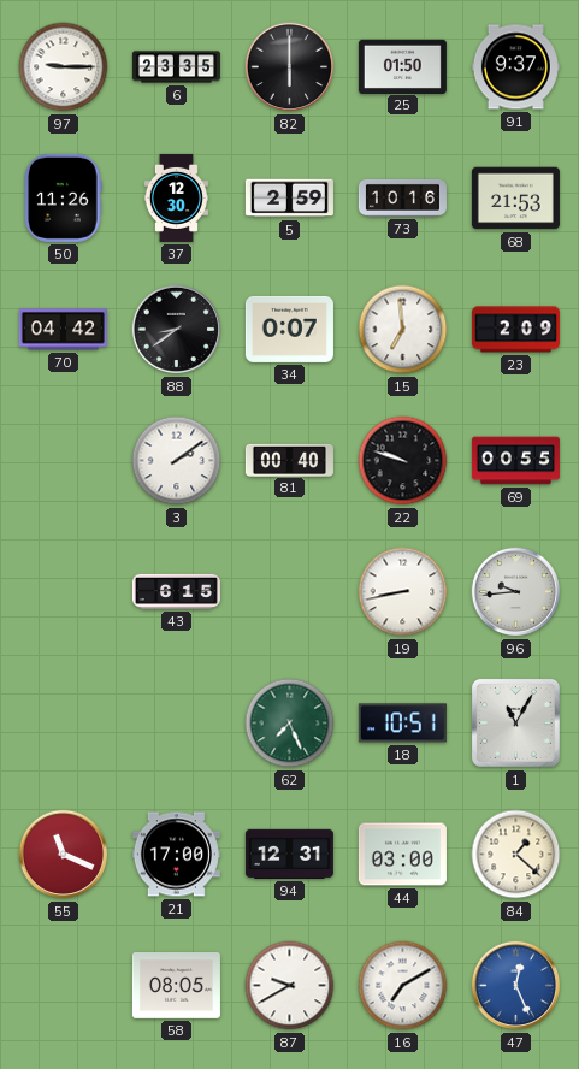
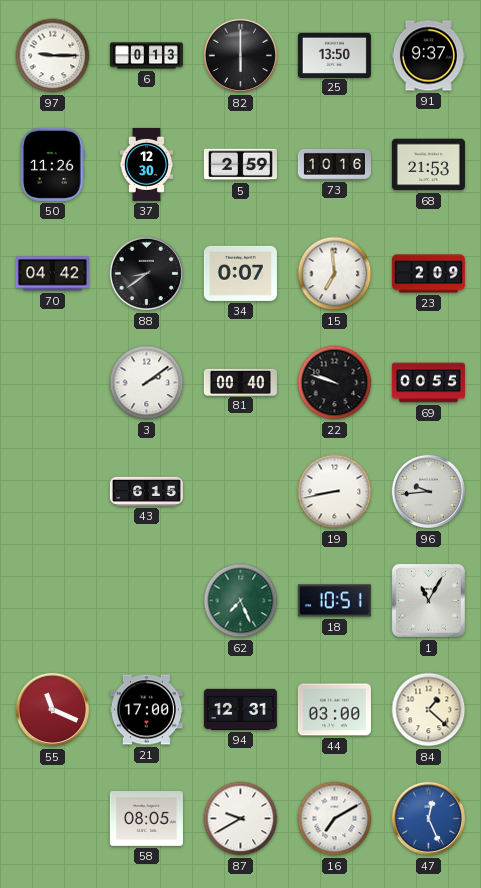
6: 23:35 -> 0:13 (146, 56)
25: 01:50 -> 13:50 (334, 55)
